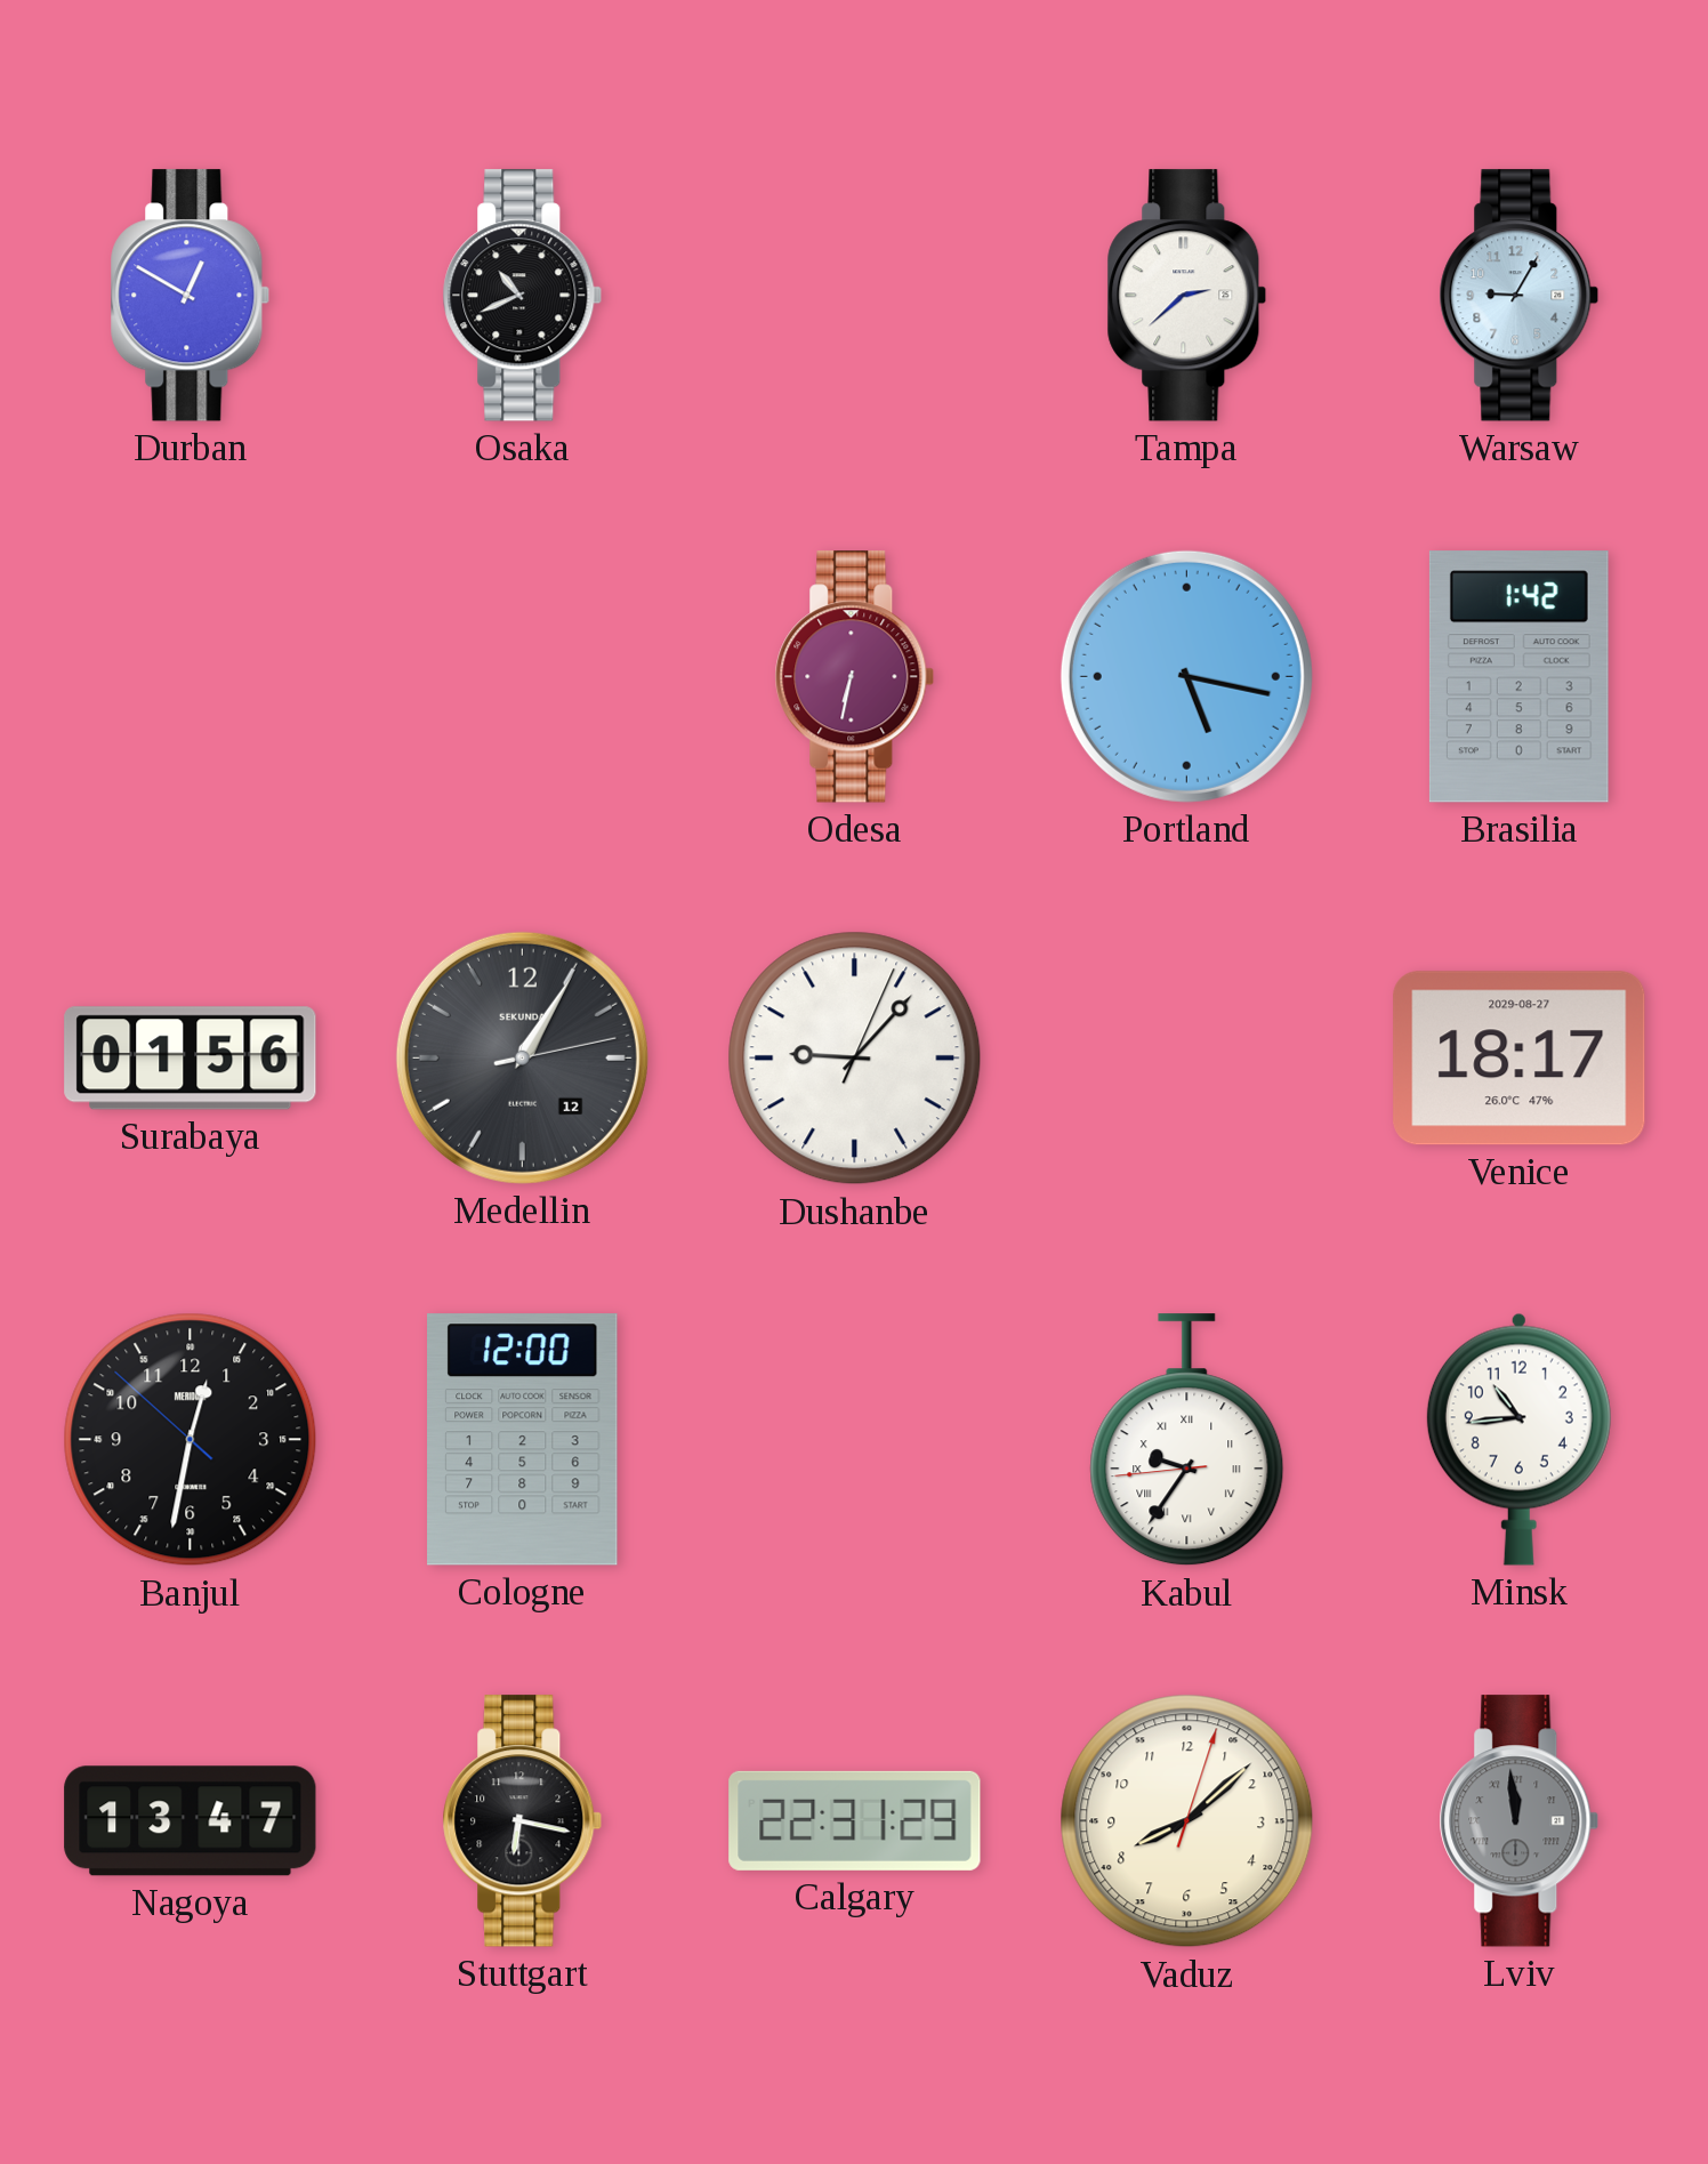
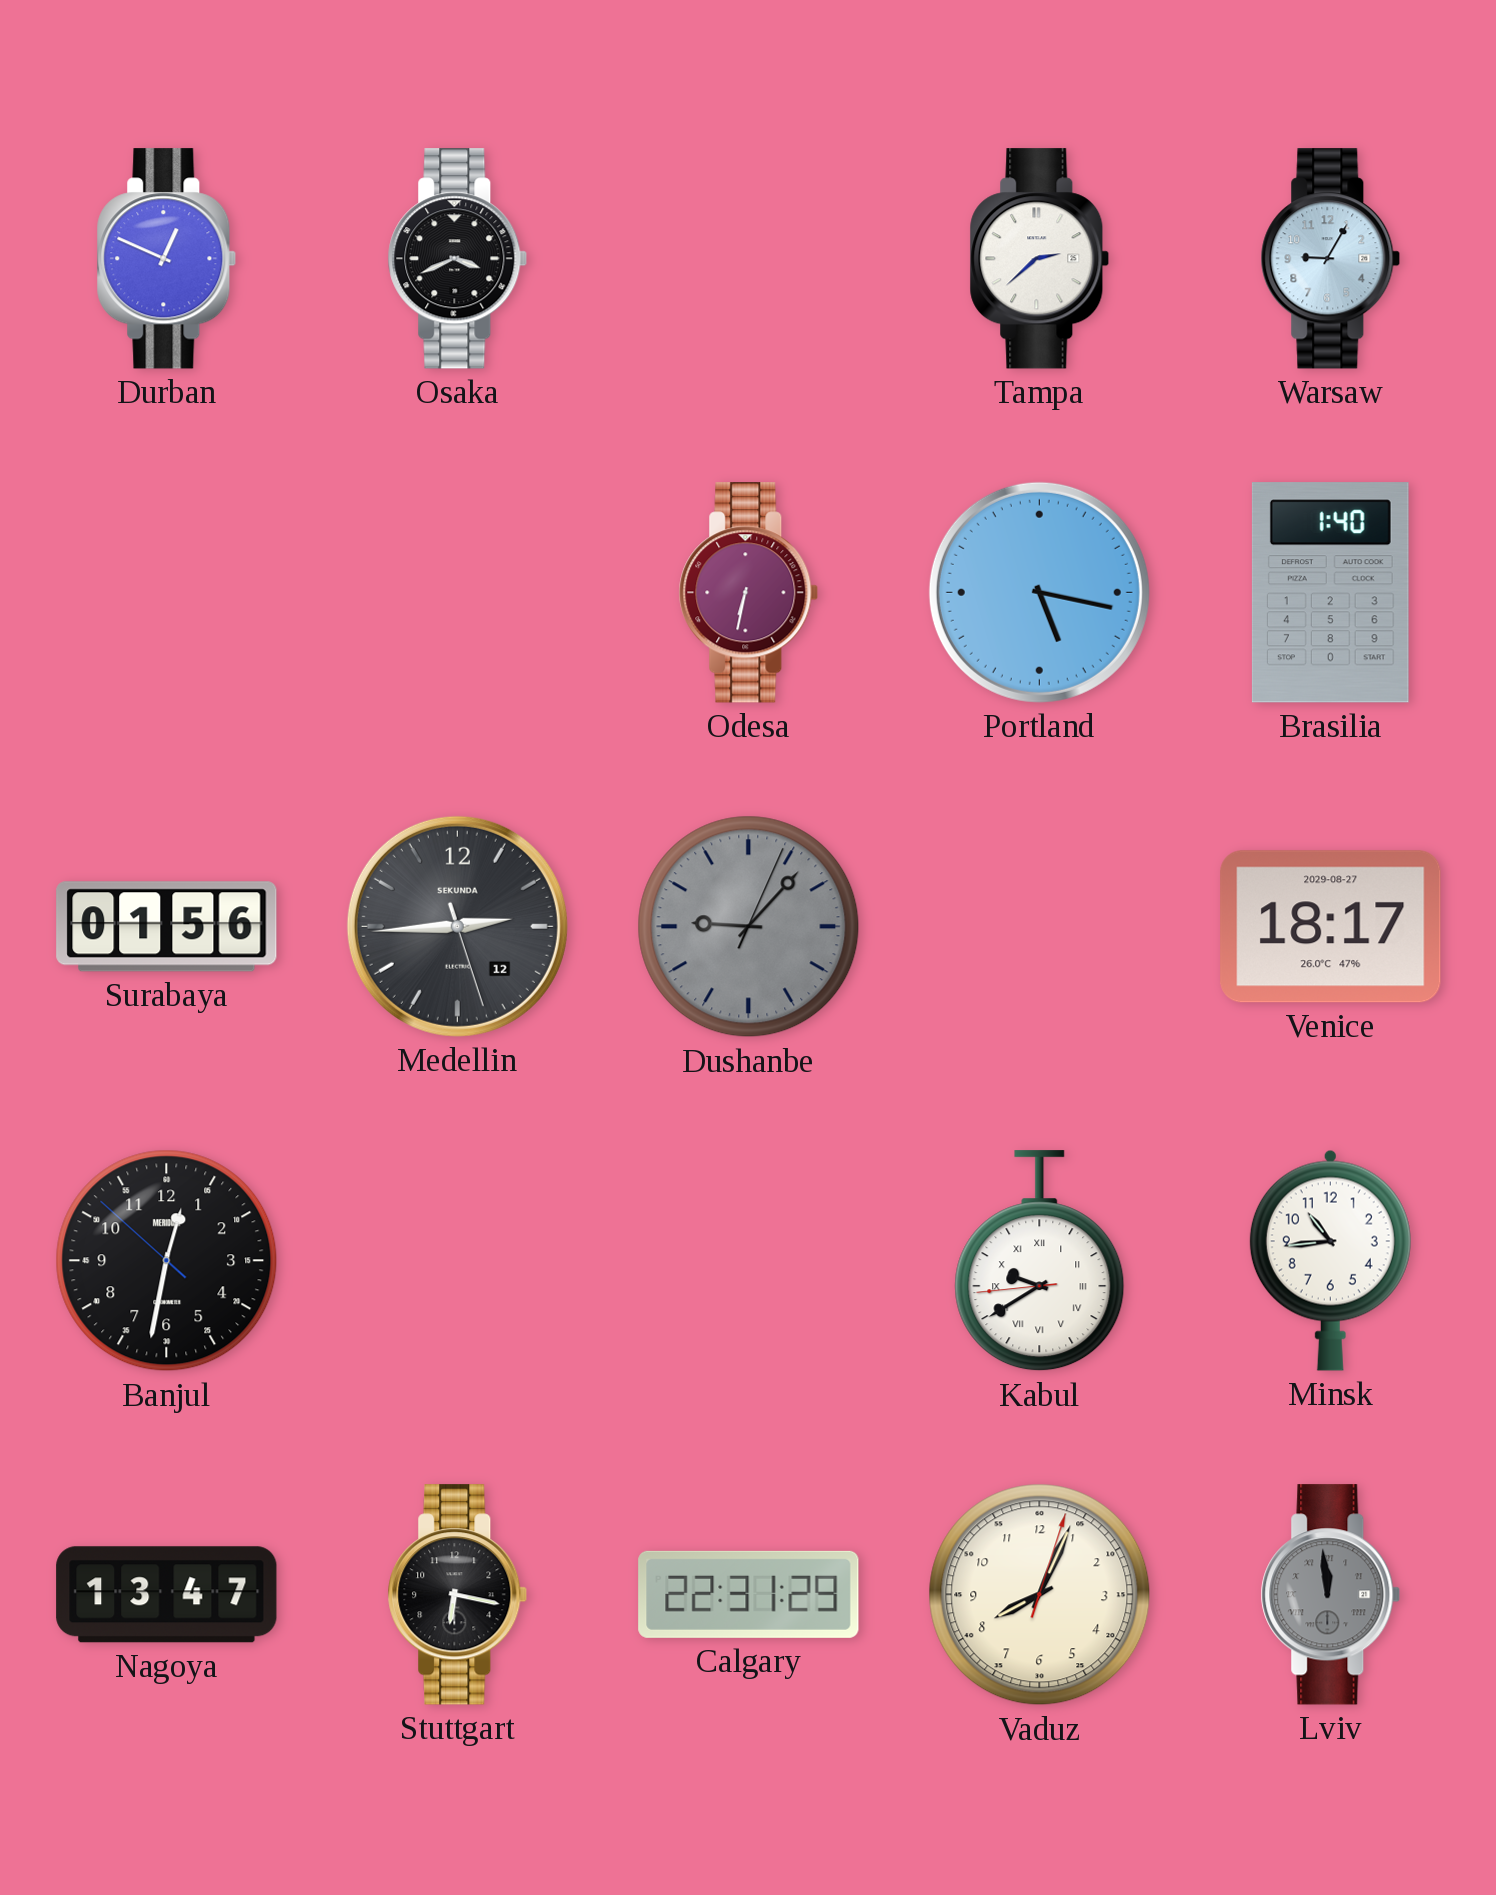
Durban: 12:50 -> 12:49 (167, 259)
Osaka: 10:41 -> 3:41 (458, 259)
Brasilia: 1:42 -> 1:40 (1330, 593)
Medellin: 1:05 -> 2:44 (457, 926)
Dushanbe dial: white -> grey (749, 927)
Cologne: 12:00 -> none (523, 1440)
Kabul: 9:35 -> 9:39 (1040, 1261)
Vaduz: 8:08 -> 8:04 (1040, 1595)
